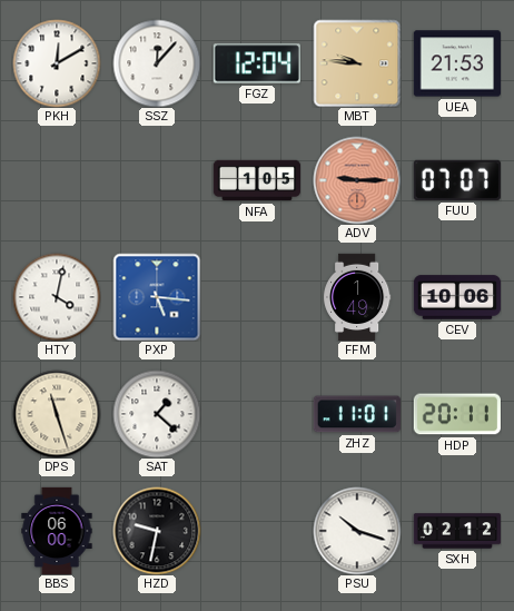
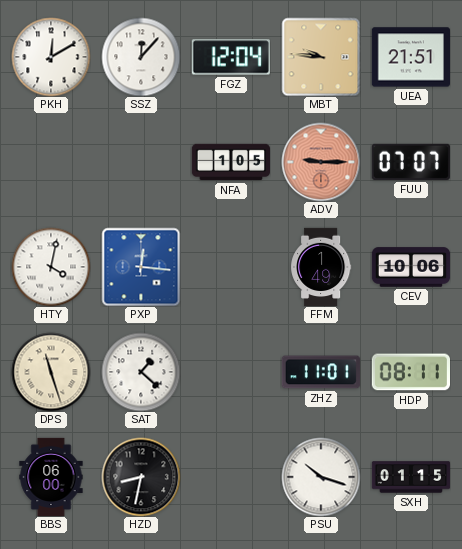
UEA: 21:53 -> 21:51 (410, 57)
PXP: 5:16 -> 12:16 (141, 267)
HDP: 20:11 -> 08:11 (410, 372)
HZD: 9:32 -> 8:32 (141, 477)
SXH: 02:12 -> 01:15 (411, 477)
